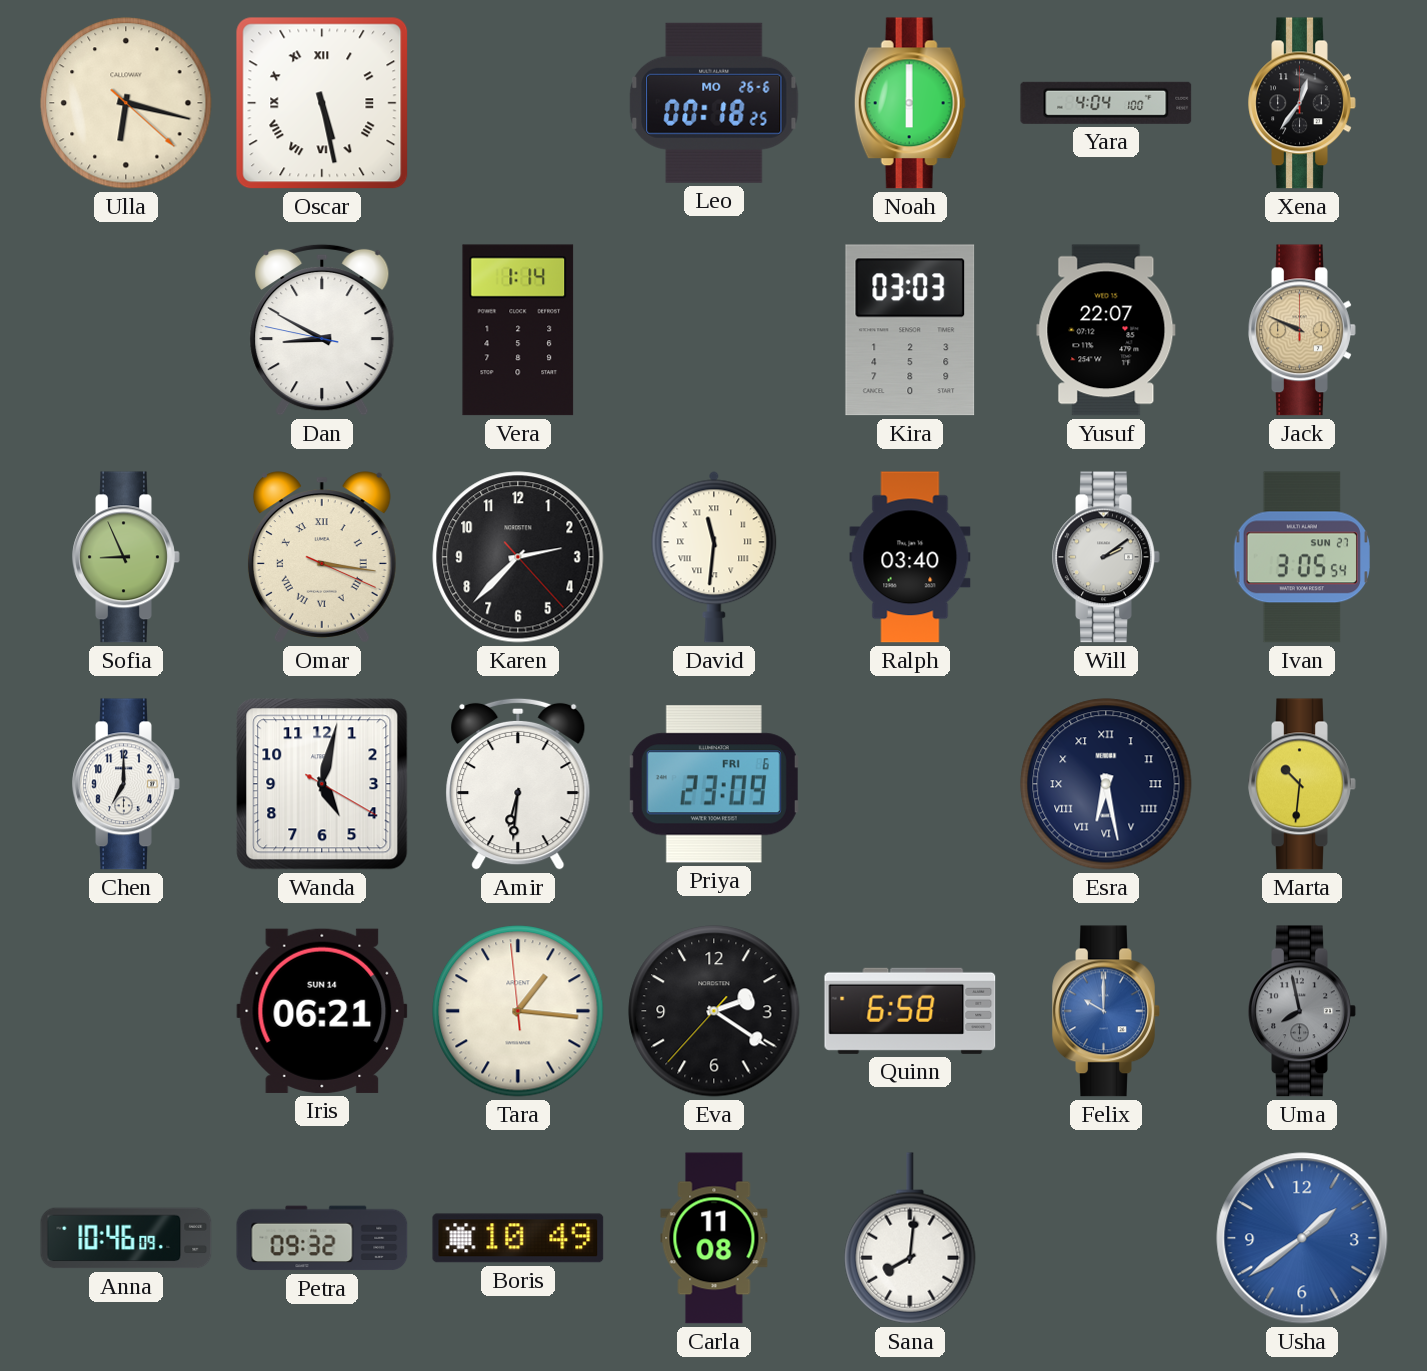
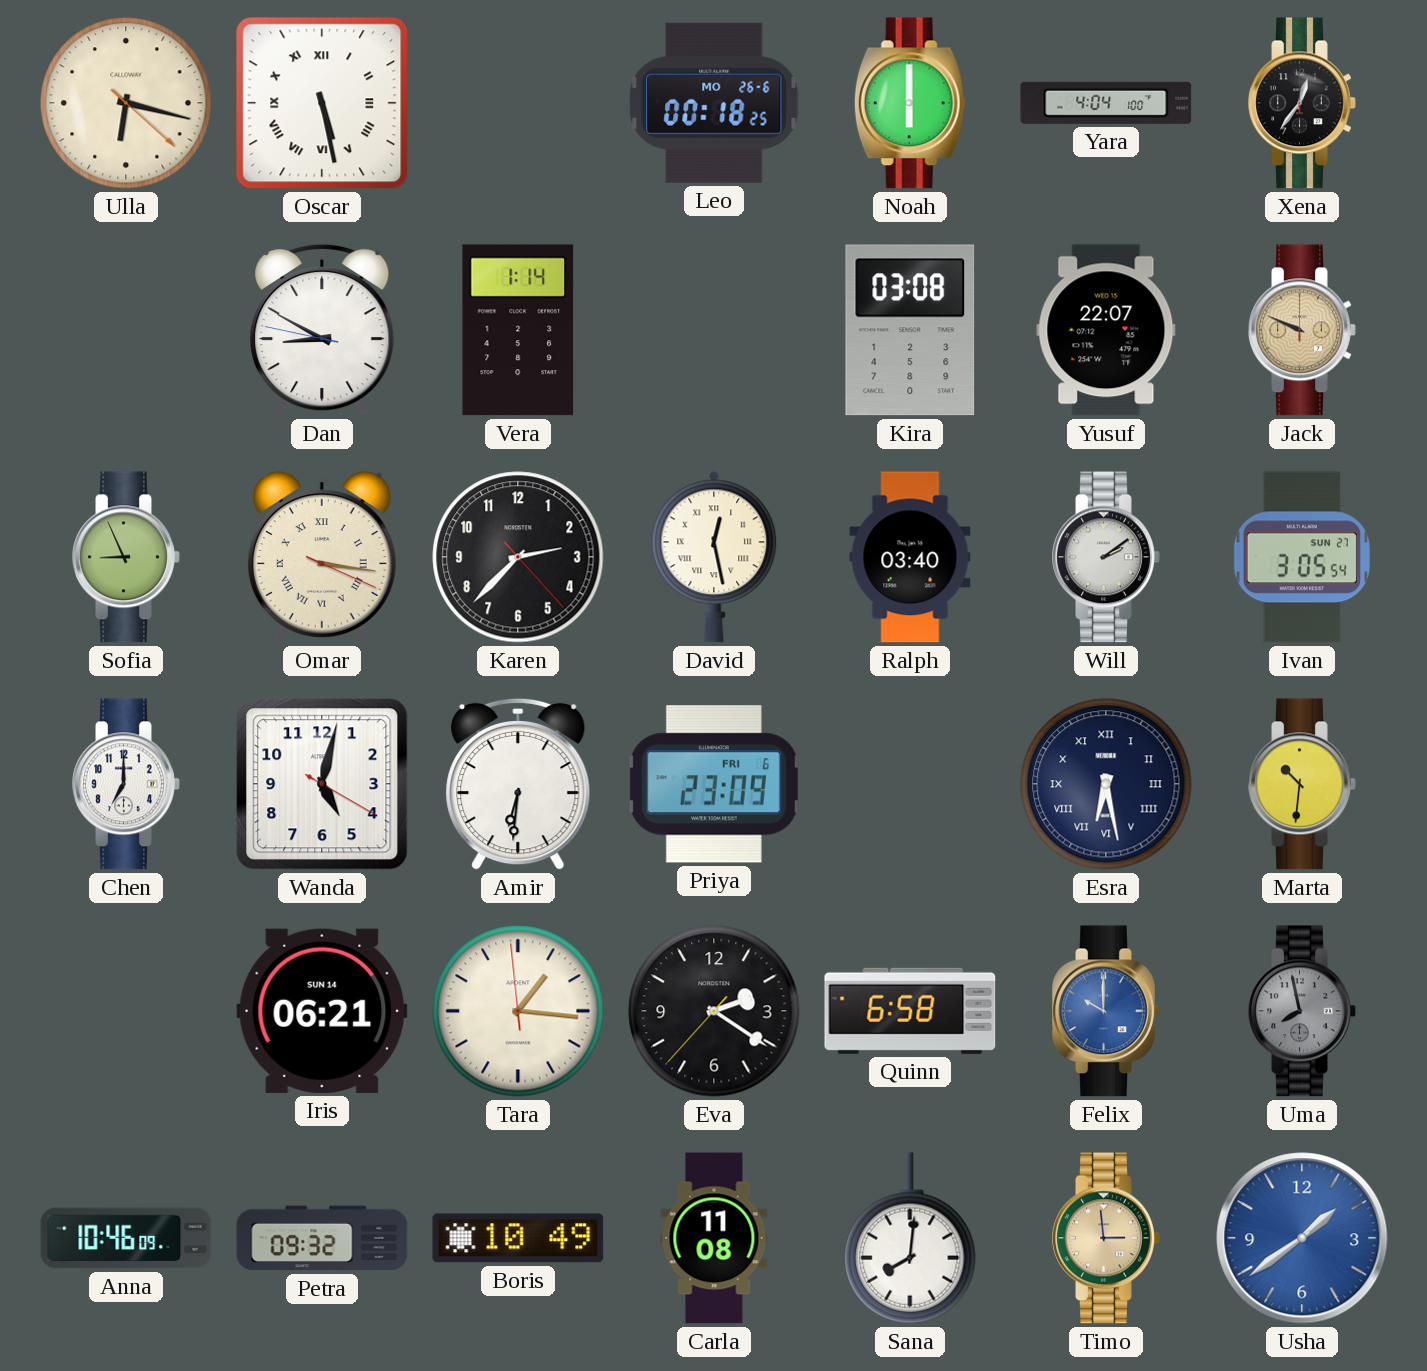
Kira: 03:03 -> 03:08 (910, 330)
David: 11:31 -> 12:28 (714, 557)
Timo: none -> 2:59 (1106, 1238)
